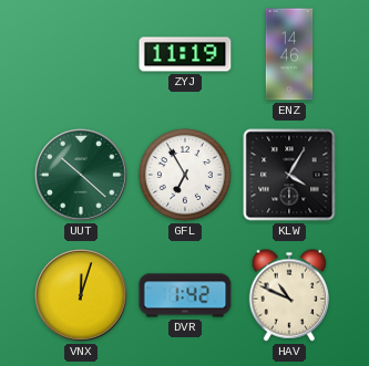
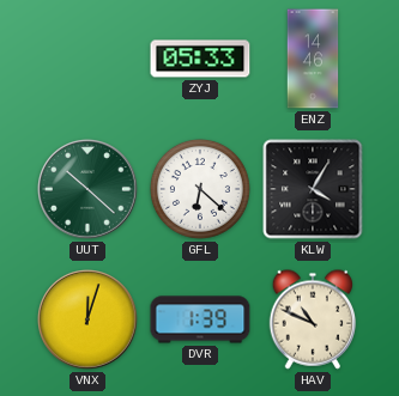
ZYJ: 11:19 -> 05:33 (200, 59)
GFL: 6:55 -> 6:22 (200, 189)
DVR: 1:42 -> 1:39 (200, 319)
